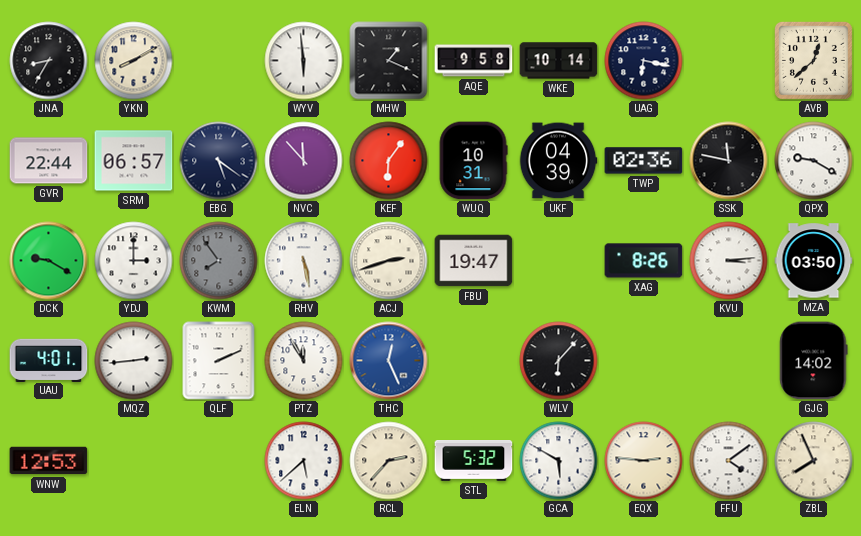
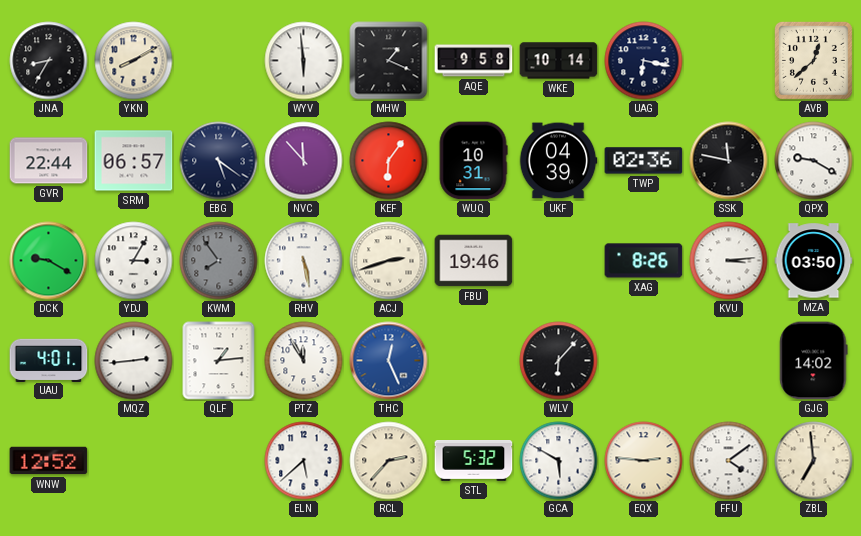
YDJ: 3:00 -> 3:05 (134, 261)
FBU: 19:47 -> 19:46 (474, 261)
QLF: 2:11 -> 1:14 (219, 361)
WNW: 12:53 -> 12:52 (49, 461)
ZBL: 7:56 -> 6:59 (814, 461)
